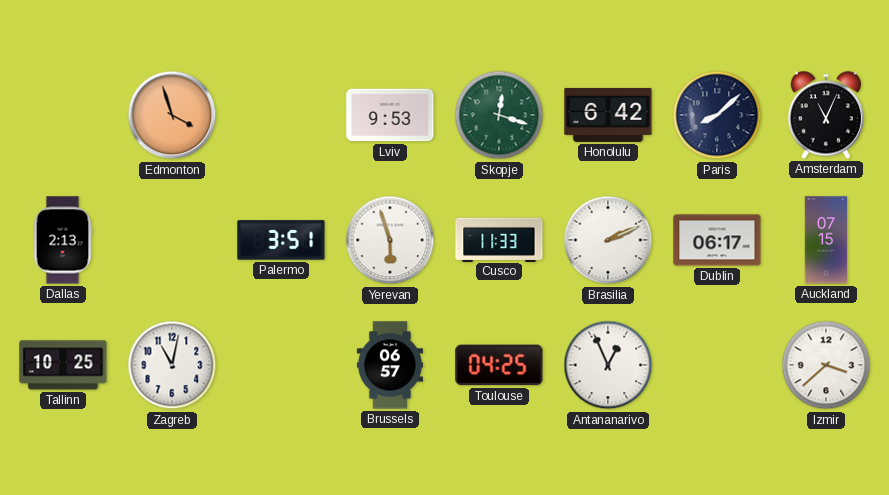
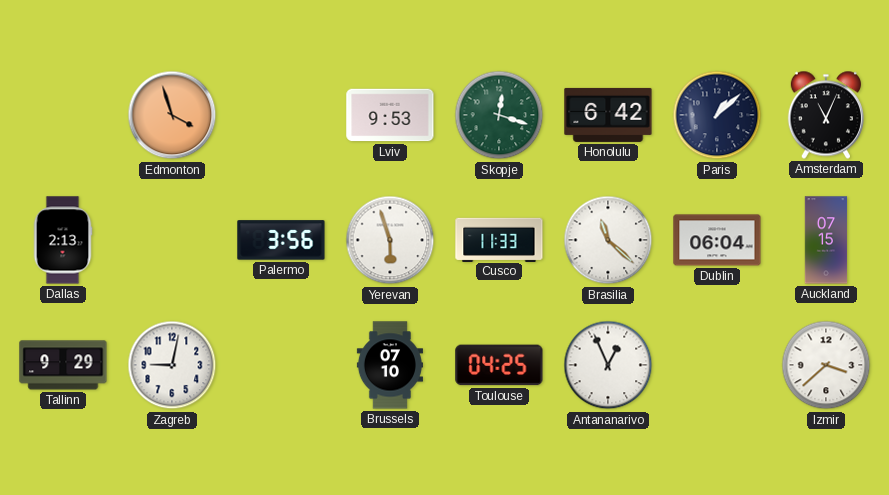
Paris: 8:08 -> 1:08 (717, 115)
Palermo: 3:51 -> 3:56 (281, 240)
Brasilia: 2:11 -> 11:22 (608, 240)
Dublin: 06:17 -> 06:04 (717, 240)
Tallinn: 10:25 -> 9:29 (63, 365)
Zagreb: 11:02 -> 9:02 (172, 365)
Brussels: 06:57 -> 07:10 (390, 365)
